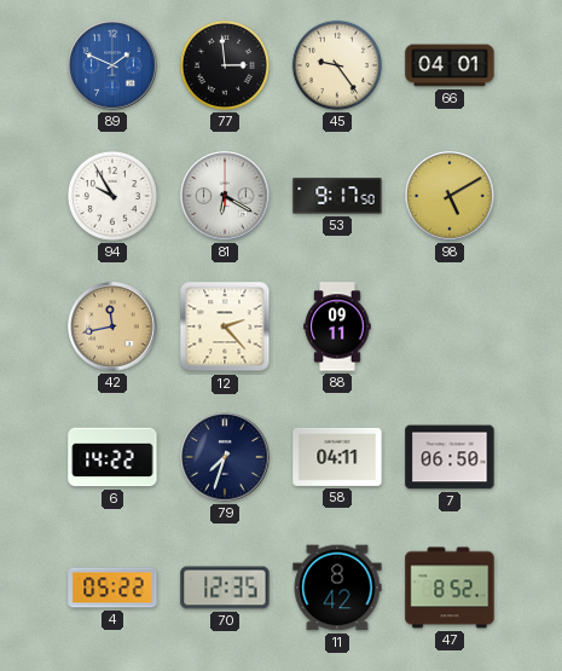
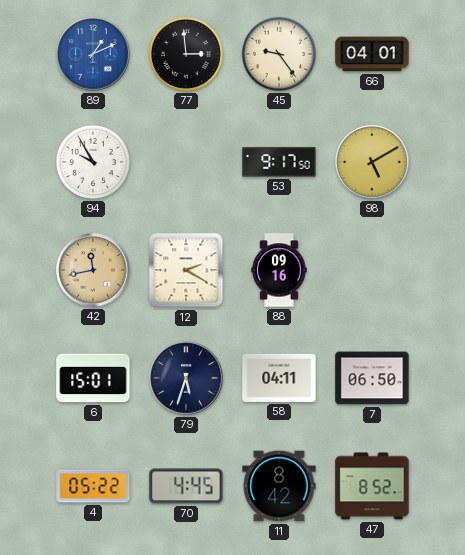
89: 1:49 -> 1:11 (93, 54)
81: 6:20 -> none (225, 196)
12: 2:23 -> 2:20 (186, 270)
88: 09:11 -> 09:16 (279, 270)
6: 14:22 -> 15:01 (93, 378)
79: 7:33 -> 5:33 (186, 378)
70: 12:35 -> 4:45 (186, 486)
